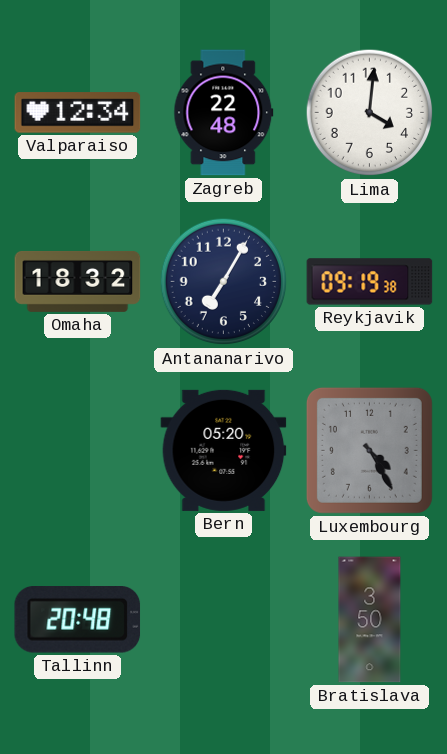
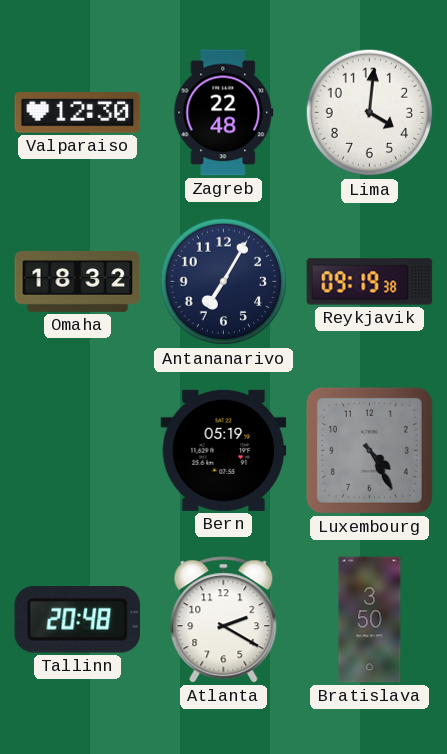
Valparaiso: 12:34 -> 12:30 (78, 113)
Bern: 05:20 -> 05:19 (224, 450)
Atlanta: none -> 2:20 (224, 620)
